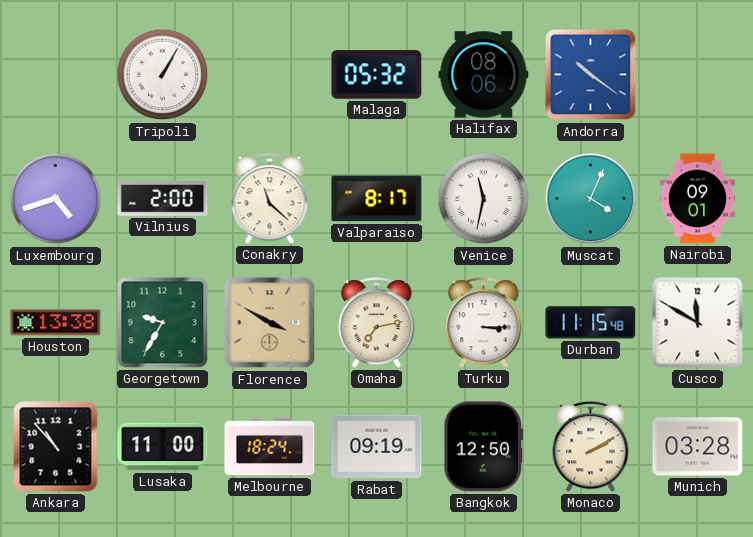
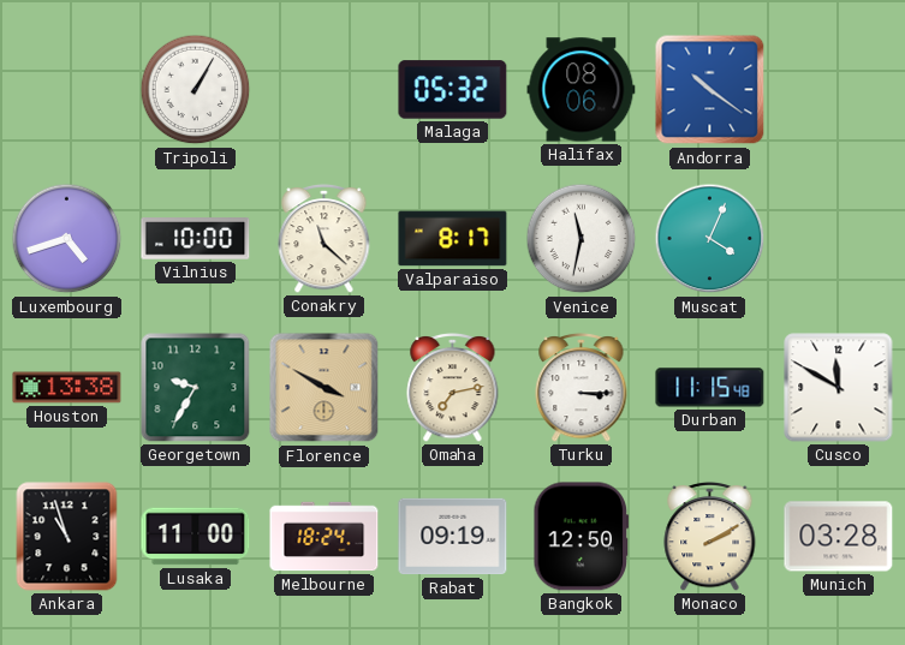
Vilnius: 2:00 -> 10:00 (196, 239)
Nairobi: 09:01 -> none (698, 199)
Ankara: 10:53 -> 10:57 (67, 537)
